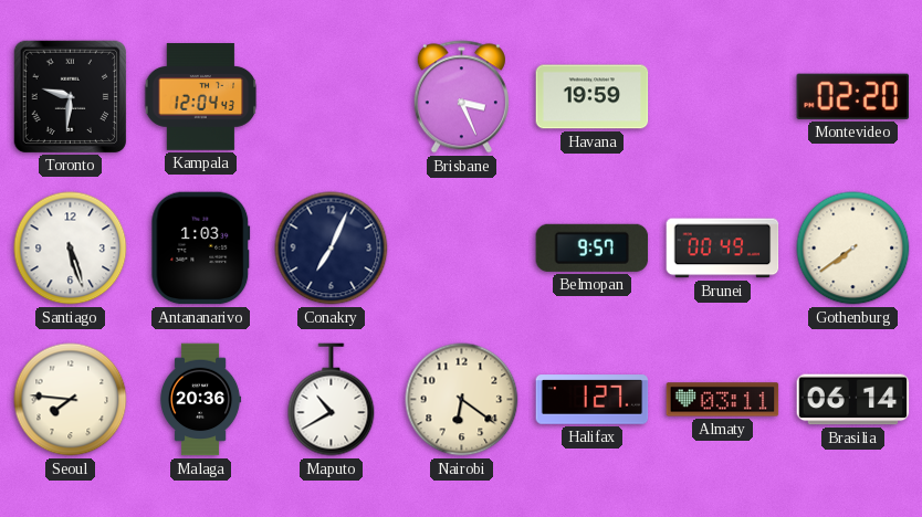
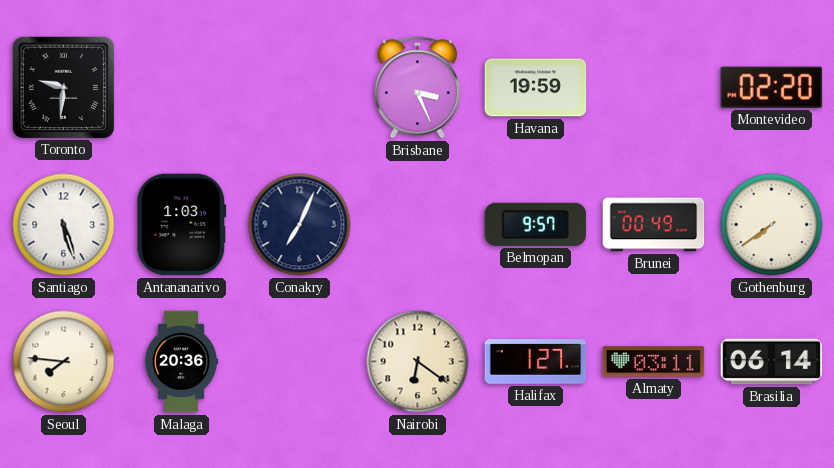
Kampala: 12:04 -> none (201, 97)
Maputo: 10:40 -> none (332, 400)
